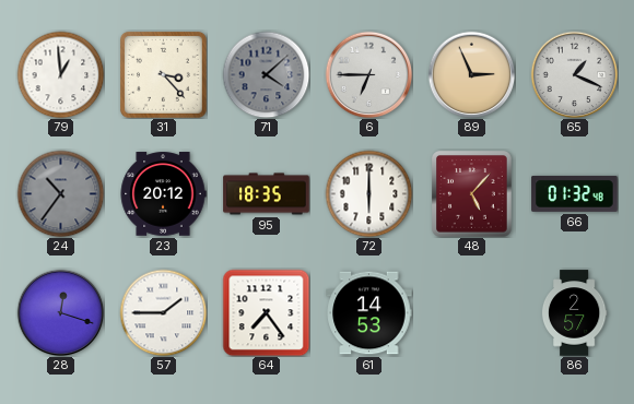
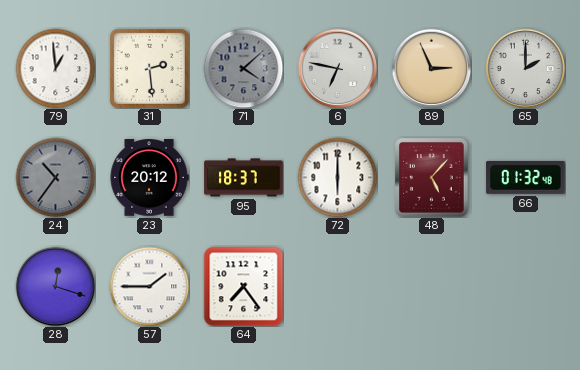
31: 3:23 -> 2:29 (149, 68)
6: 6:45 -> 6:47 (337, 68)
65: 1:19 -> 2:00 (525, 68)
95: 18:35 -> 18:37 (244, 178)
61: 14:53 -> none (369, 313)
86: 2:57 -> none (574, 313)
